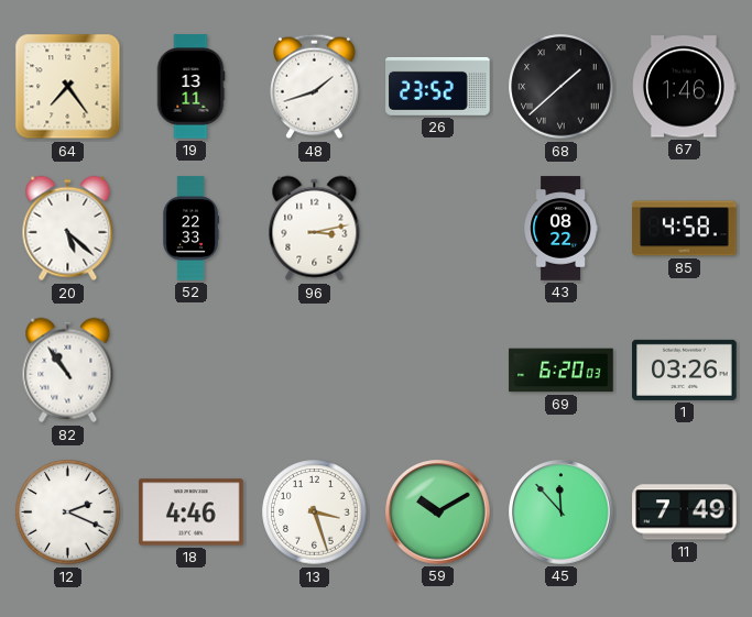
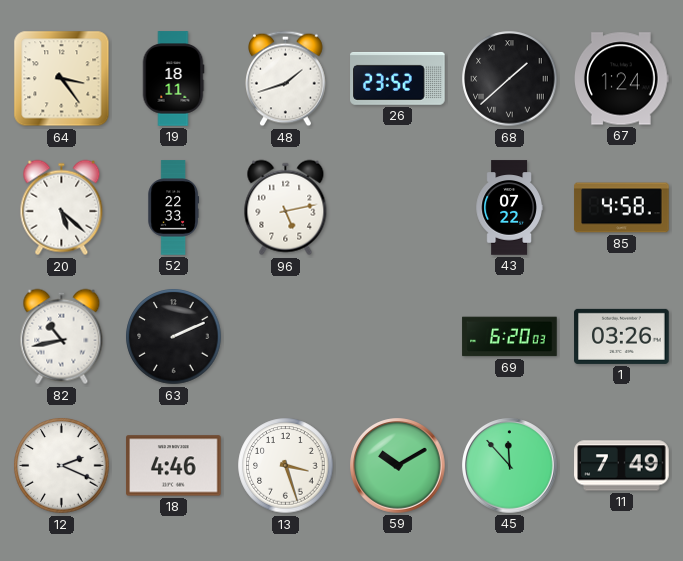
64: 7:24 -> 3:24 (62, 79)
19: 13:11 -> 18:11 (173, 79)
67: 1:46 -> 1:24 (622, 79)
96: 3:13 -> 5:13 (286, 208)
43: 08:22 -> 07:22 (509, 208)
82: 10:54 -> 10:43 (62, 337)
63: none -> 2:11 (174, 337)
